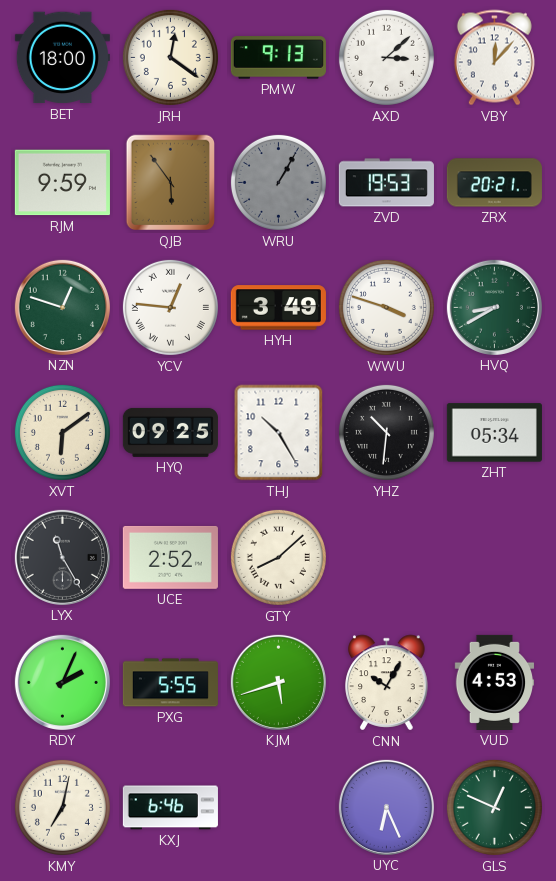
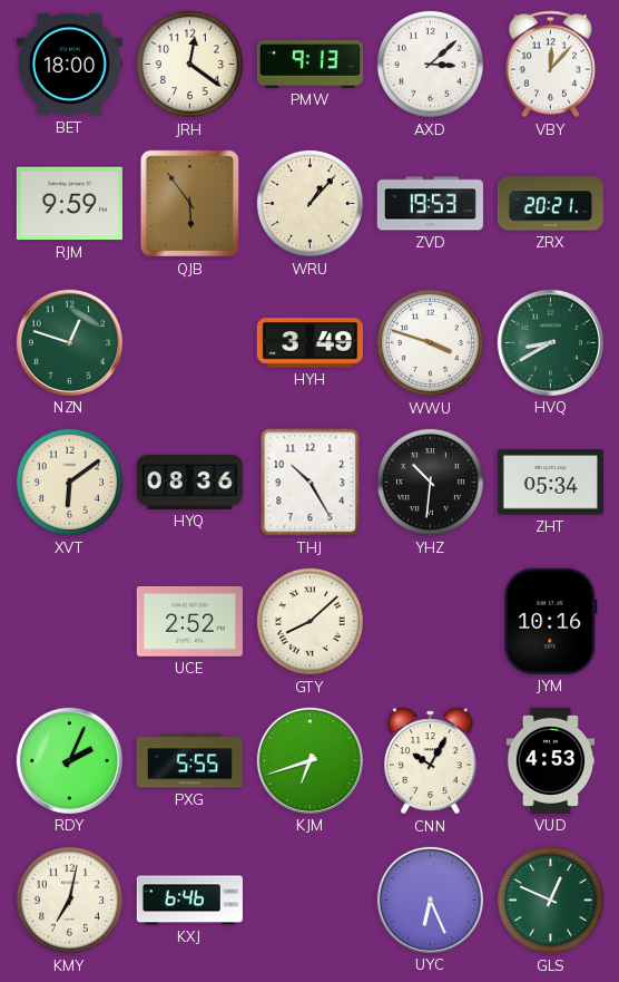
WRU: 1:05 -> 1:07 (309, 203)
WRU dial: grey -> cream (309, 203)
YCV: 12:46 -> none (170, 307)
HYQ: 09:25 -> 08:36 (189, 482)
LYX: 11:25 -> none (62, 557)
JYM: none -> 10:16 (551, 621)
KJM: 5:42 -> 6:42 (309, 760)
